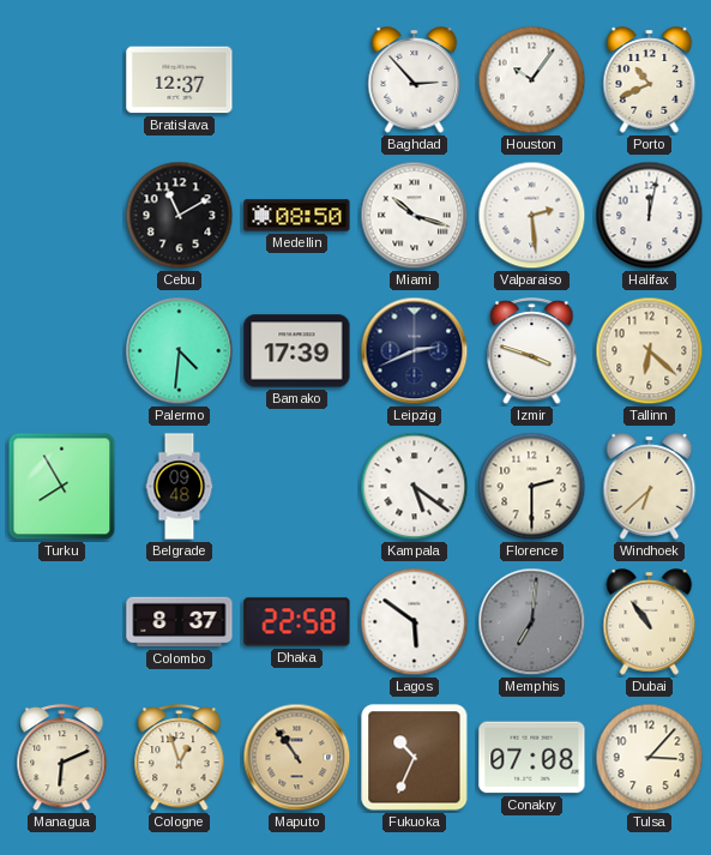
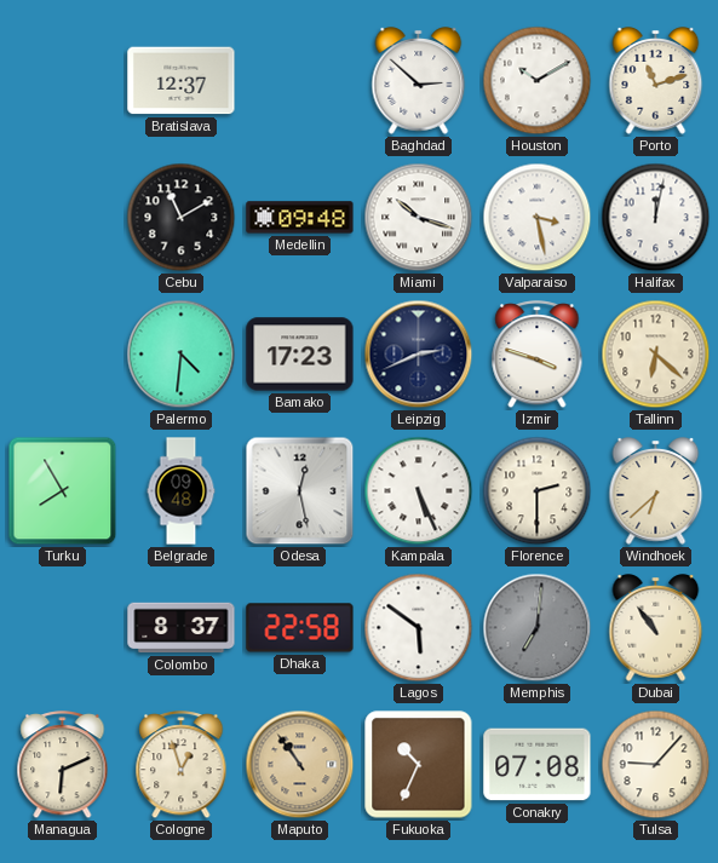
Baghdad: 2:53 -> 2:52 (419, 81)
Houston: 10:06 -> 10:10 (538, 81)
Porto: 10:41 -> 11:12 (656, 81)
Medellin: 08:50 -> 09:48 (300, 218)
Valparaiso: 2:29 -> 3:28 (538, 218)
Bamako: 17:39 -> 17:23 (300, 355)
Odesa: none -> 12:28 (300, 491)
Kampala: 5:21 -> 5:26 (419, 491)
Tulsa: 3:07 -> 9:07 (656, 765)
